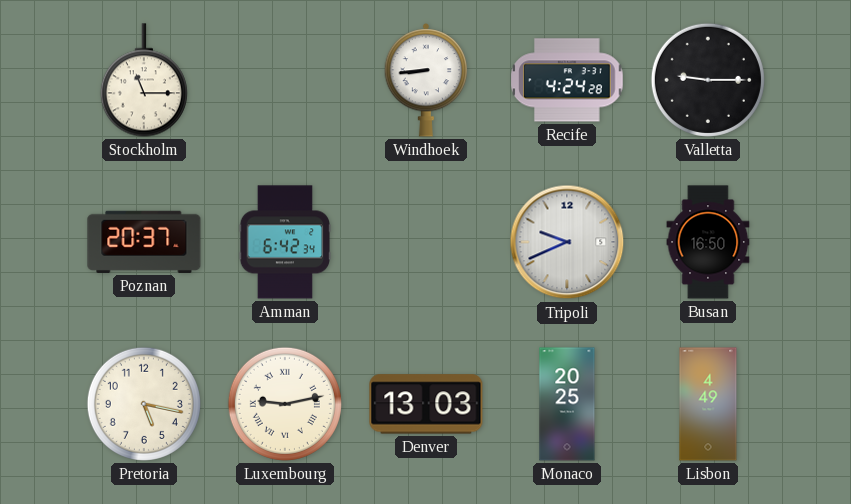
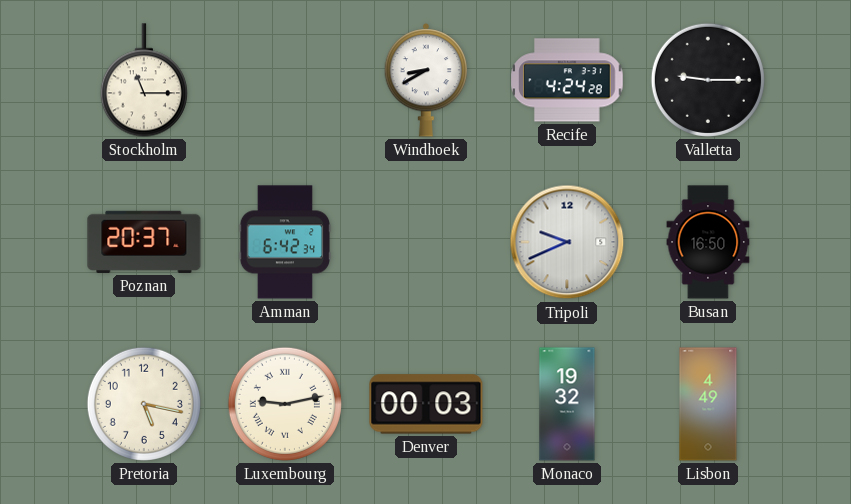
Windhoek: 8:44 -> 8:40 (426, 81)
Denver: 13:03 -> 00:03 (426, 404)
Monaco: 20:25 -> 19:32 (567, 404)
